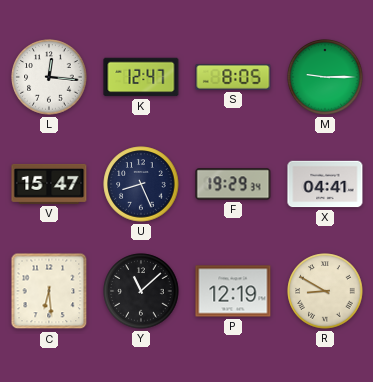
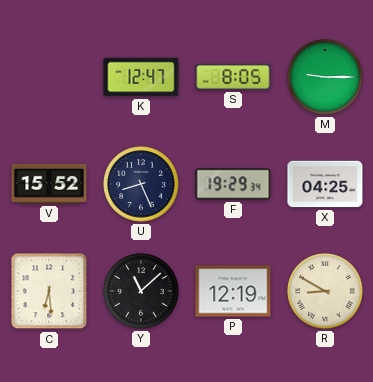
L: 12:16 -> none (49, 77)
V: 15:47 -> 15:52 (49, 184)
X: 04:41 -> 04:25 (325, 184)
